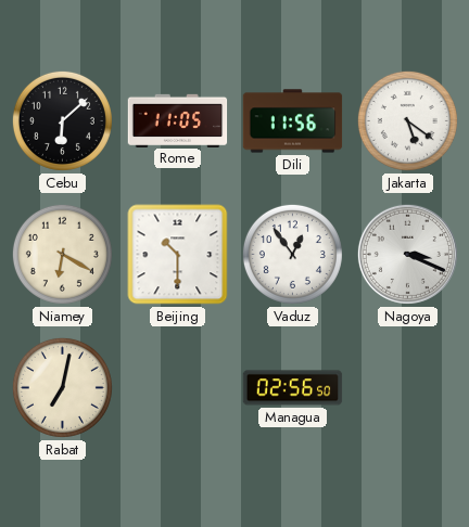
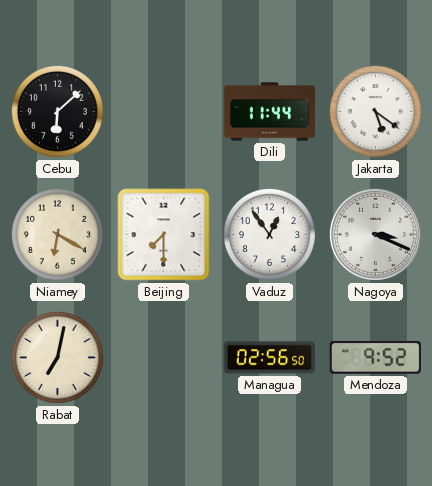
Rome: 11:05 -> none (178, 120)
Dili: 11:56 -> 11:44 (270, 112)
Beijing: 10:30 -> 7:30 (164, 235)
Mendoza: none -> 9:52 (376, 358)
